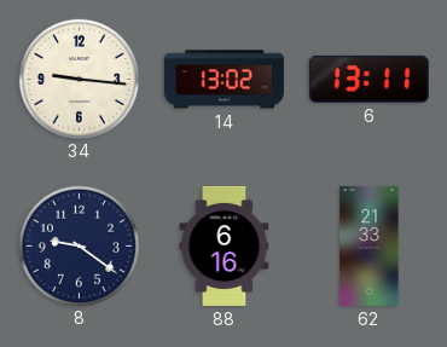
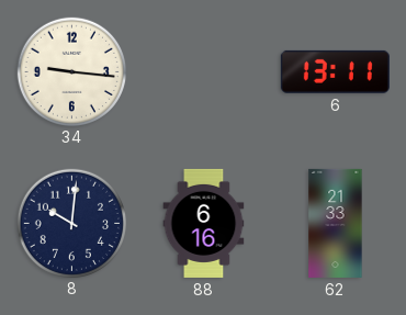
14: 13:02 -> none (224, 80)
8: 9:21 -> 10:01 (71, 223)
